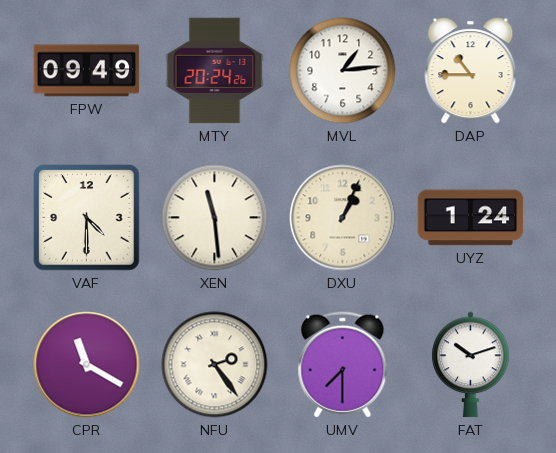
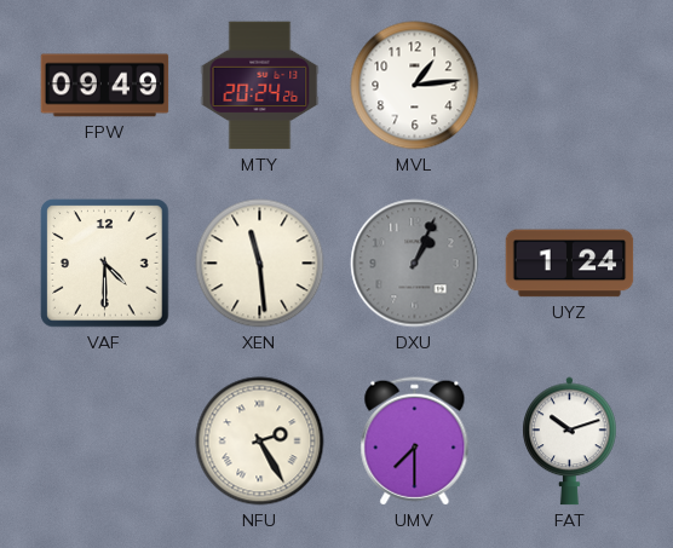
DAP: 10:45 -> none (471, 71)
DXU dial: cream -> grey (415, 264)
CPR: 11:20 -> none (87, 365)
NFU: 2:24 -> 2:25 (260, 442)
